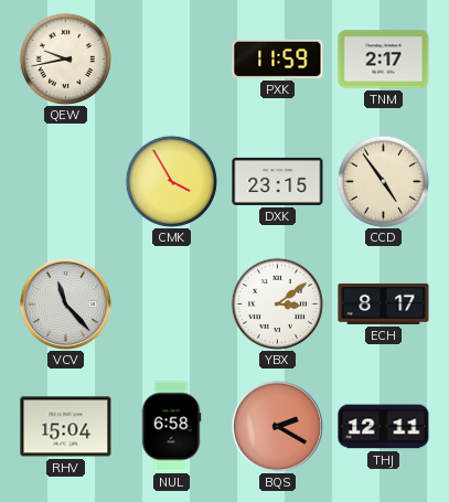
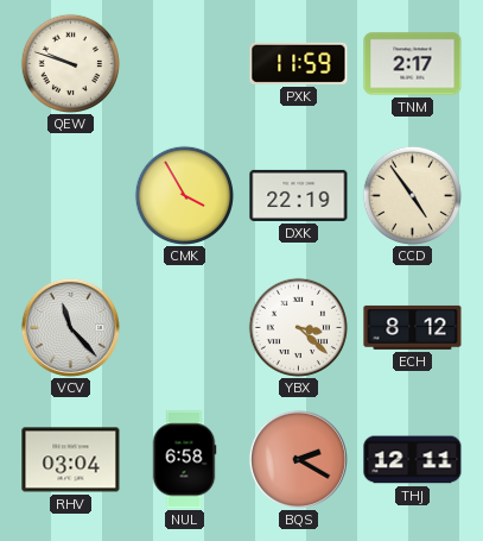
QEW: 9:43 -> 9:48 (70, 63)
DXK: 23:15 -> 22:19 (299, 195)
YBX: 3:09 -> 3:22 (298, 327)
ECH: 8:17 -> 8:12 (413, 327)
RHV: 15:04 -> 03:04 (71, 460)
